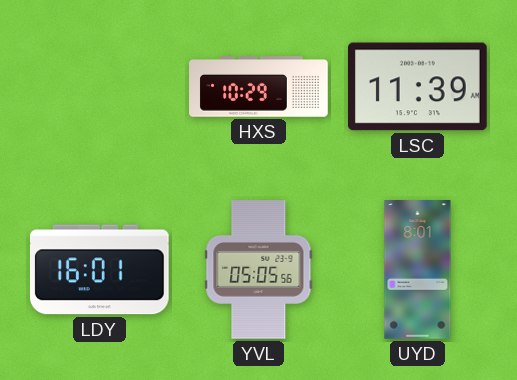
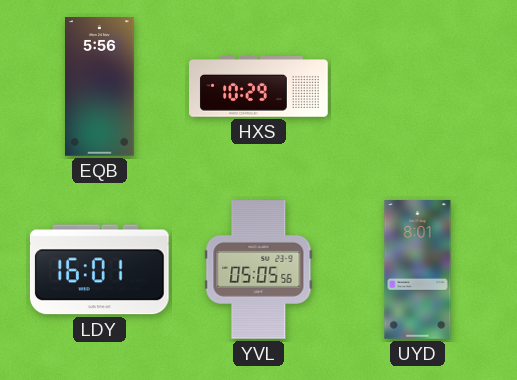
EQB: none -> 5:56 (100, 87)
LSC: 11:39 -> none (418, 87)
